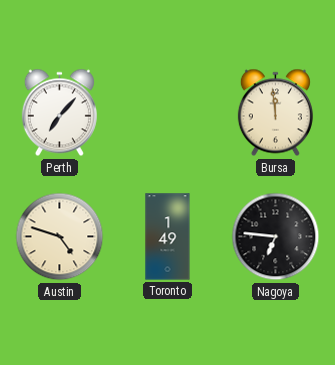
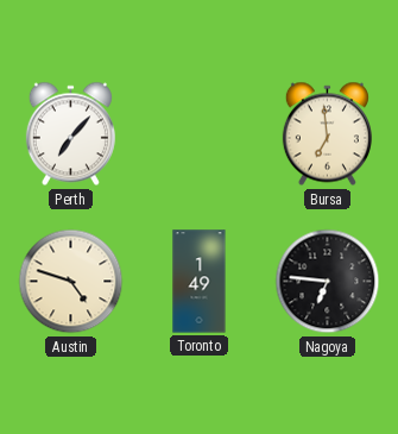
Bursa: 11:59 -> 6:59 (327, 134)
